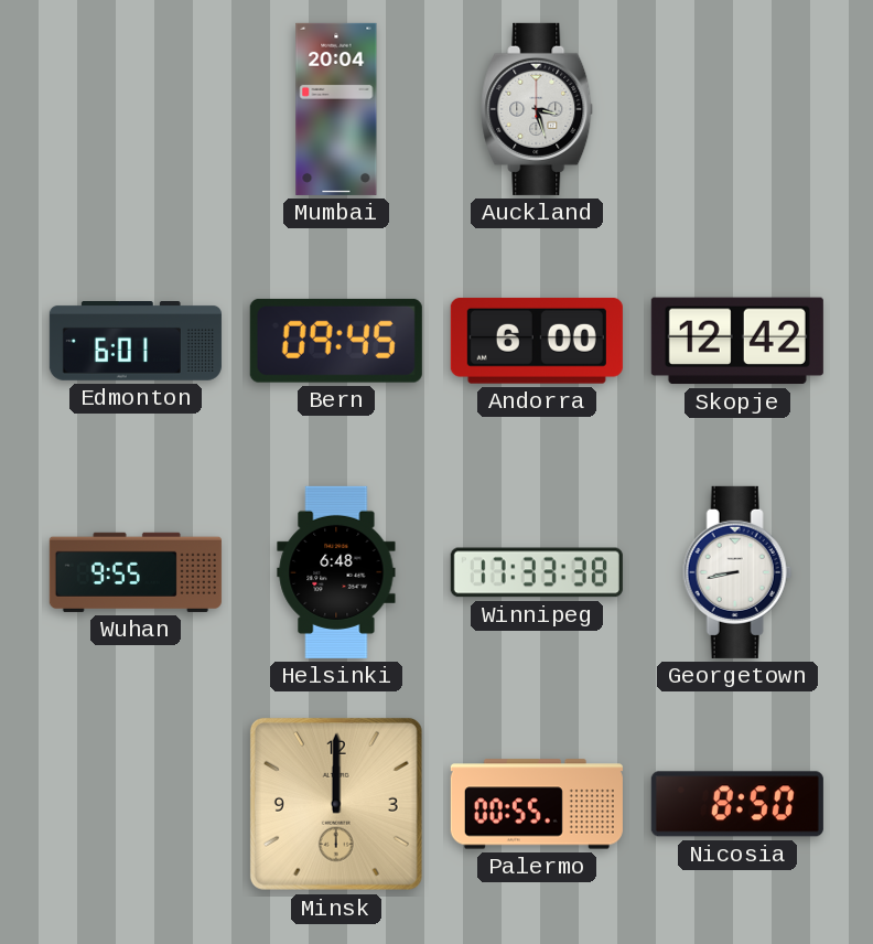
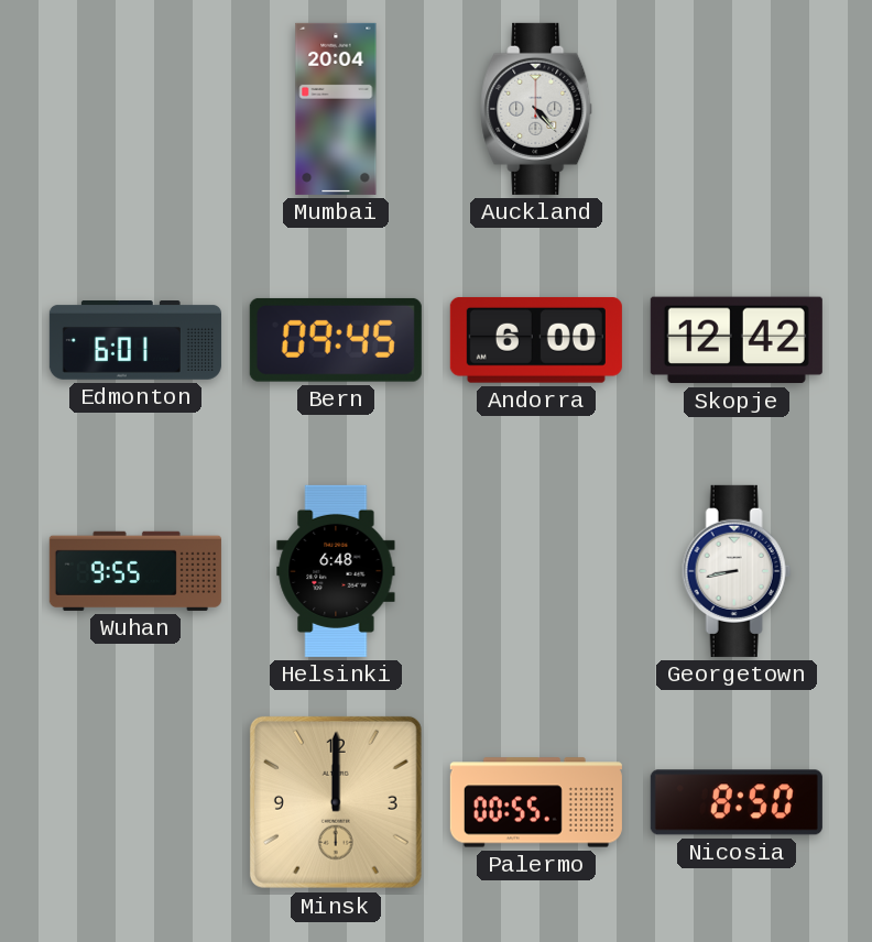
Auckland: 3:27 -> 4:23 (537, 109)
Winnipeg: 17:33 -> none (537, 572)
